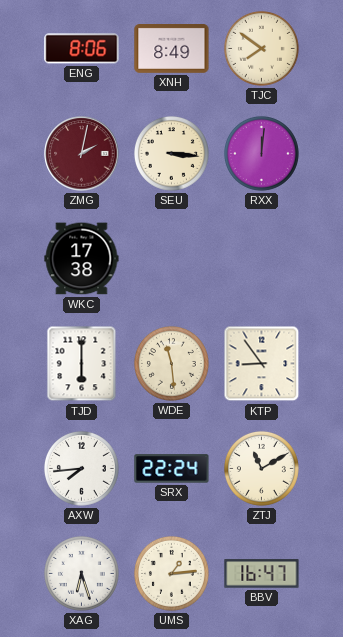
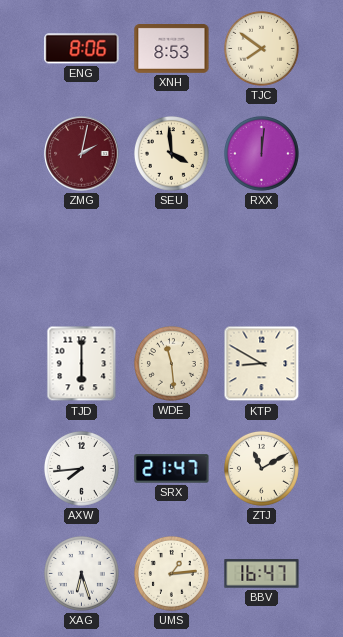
XNH: 8:49 -> 8:53 (172, 49)
SEU: 3:16 -> 3:59 (171, 153)
WKC: 17:38 -> none (82, 259)
KTP: 8:54 -> 8:50 (262, 364)
SRX: 22:24 -> 21:47 (172, 469)
